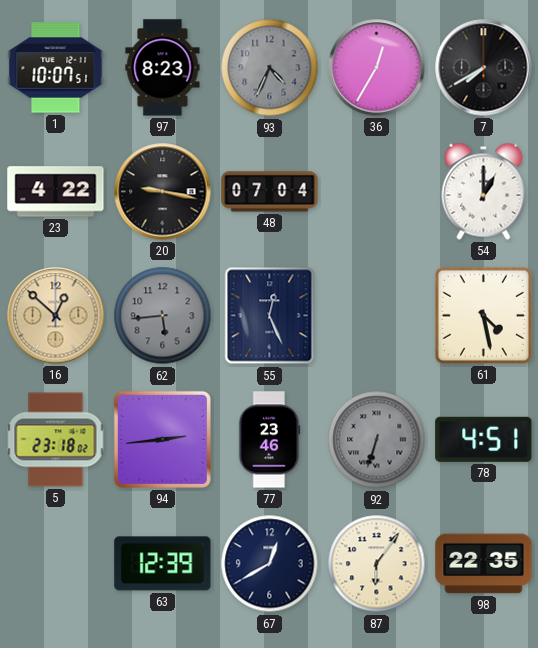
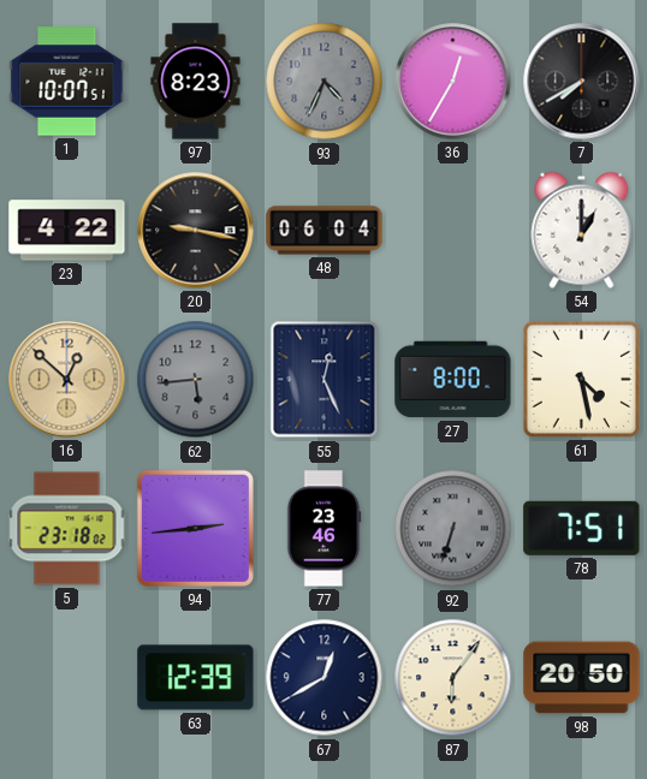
48: 07:04 -> 06:04 (325, 231)
27: none -> 8:00 (453, 380)
78: 4:51 -> 7:51 (582, 528)
98: 22:35 -> 20:50 (582, 678)
